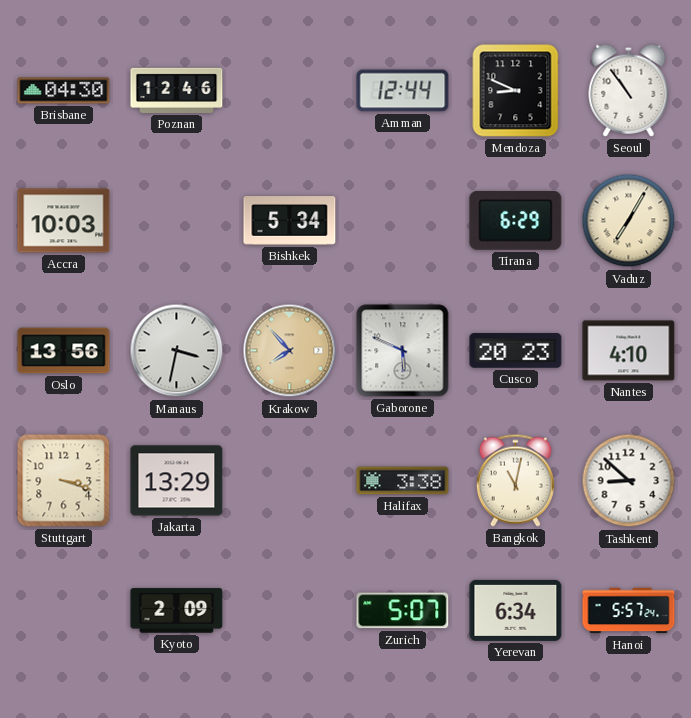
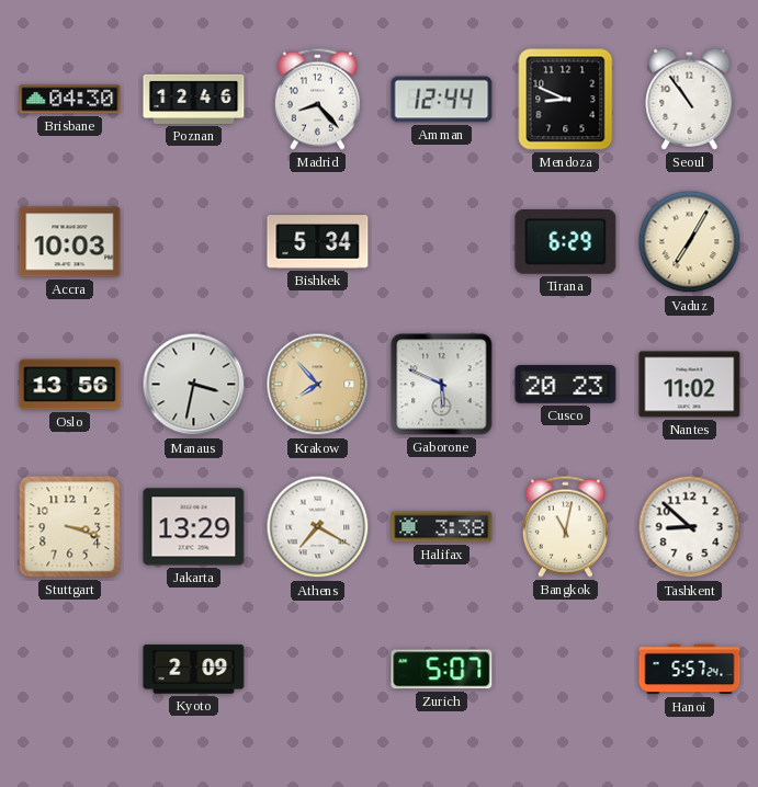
Madrid: none -> 8:23 (317, 99)
Nantes: 4:10 -> 11:02 (690, 385)
Athens: none -> 7:20 (318, 527)
Yerevan: 6:34 -> none (516, 610)
